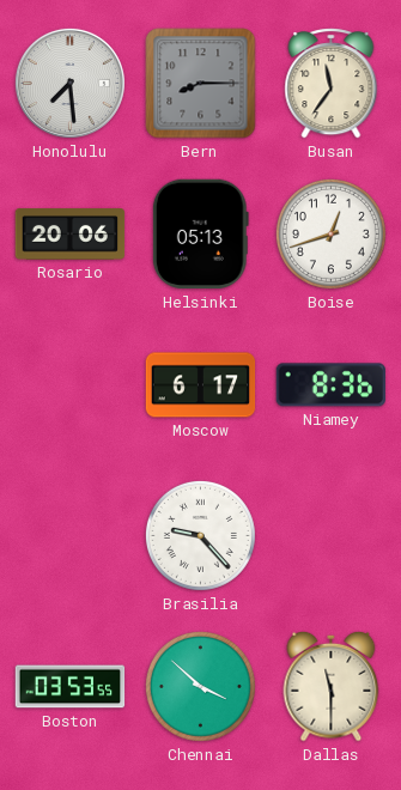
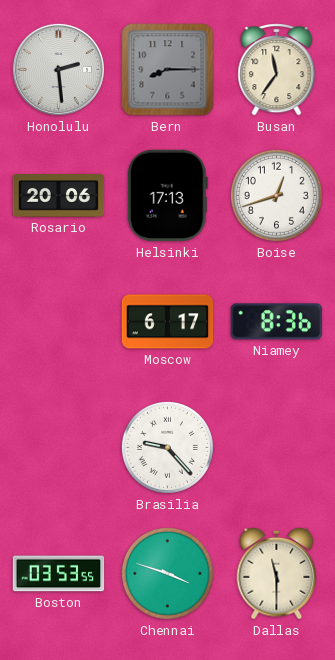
Honolulu: 7:29 -> 2:29 (58, 69)
Helsinki: 05:13 -> 17:13 (167, 196)
Chennai: 3:52 -> 3:48 (167, 573)
